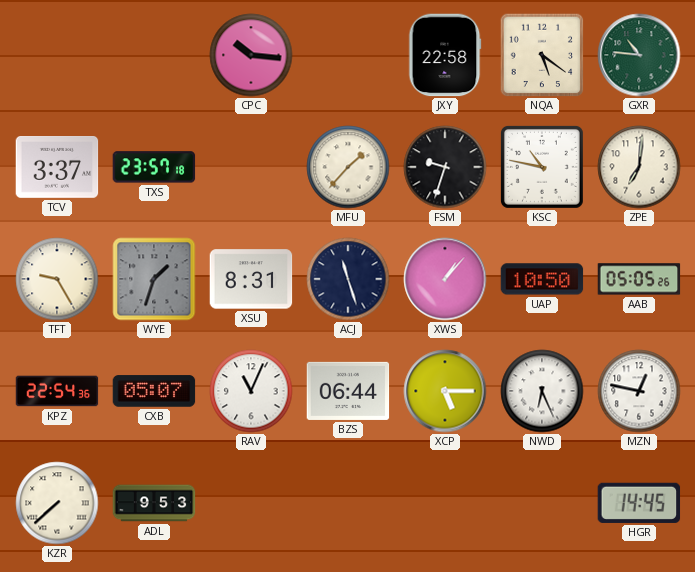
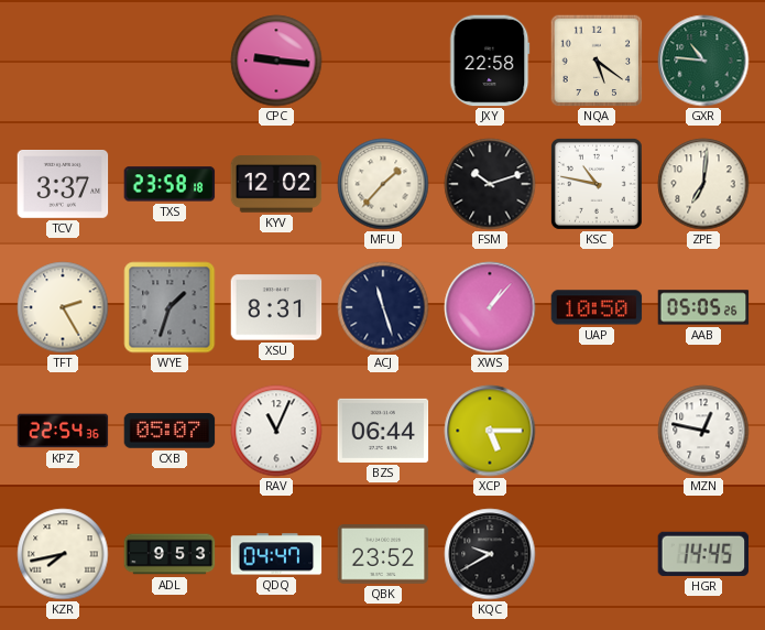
CPC: 10:16 -> 9:16 (276, 61)
TXS: 23:57 -> 23:58 (170, 184)
KYV: none -> 12:02 (276, 184)
FSM: 9:33 -> 10:12 (490, 184)
TFT: 9:25 -> 2:25 (63, 307)
NWD: 6:26 -> none (542, 391)
KZR: 7:38 -> 7:43 (63, 554)
QDQ: none -> 04:47 (276, 554)
QBK: none -> 23:52 (383, 555)
KQC: none -> 9:40 (490, 554)
